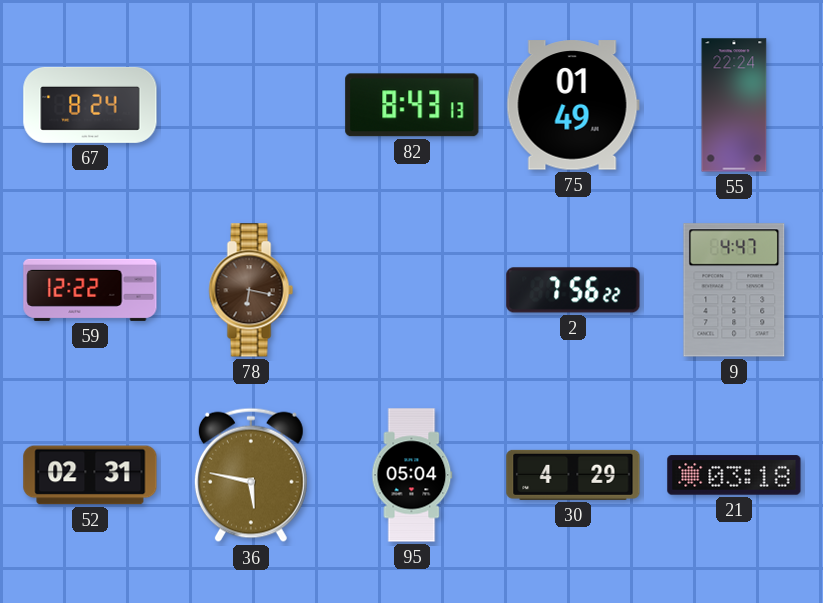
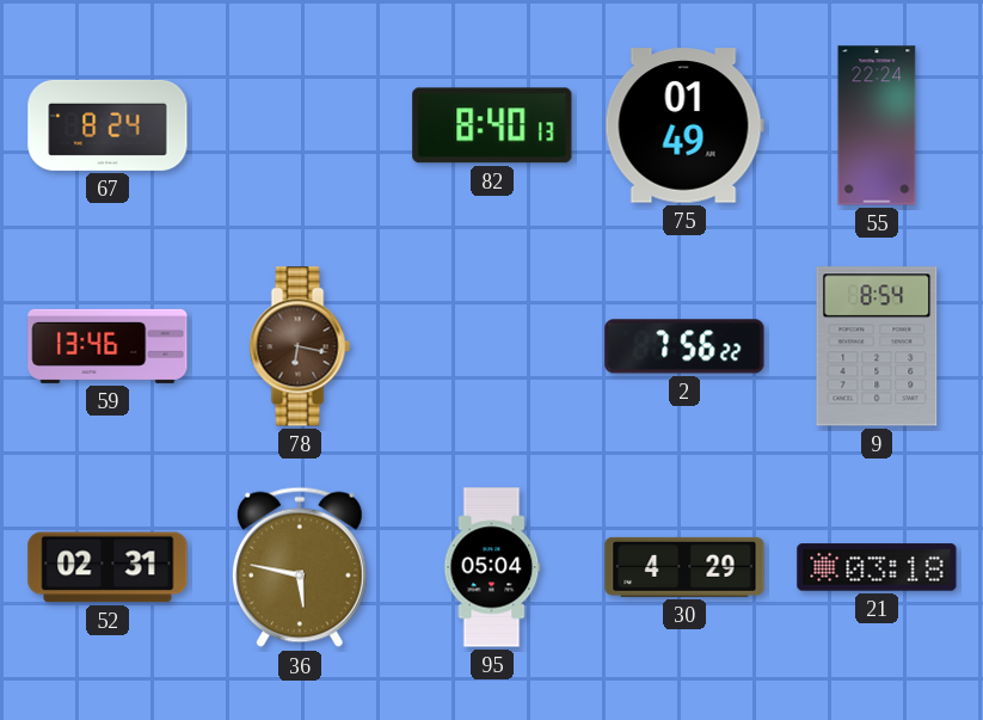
82: 8:43 -> 8:40 (492, 125)
59: 12:22 -> 13:46 (107, 346)
9: 4:47 -> 8:54 (877, 346)
